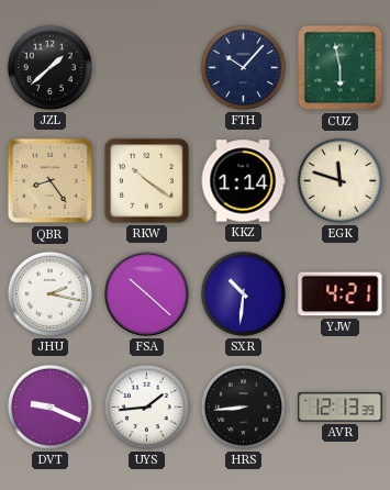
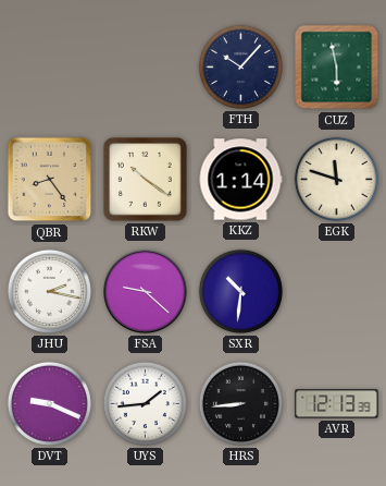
JZL: 1:38 -> none (49, 67)
FSA: 10:22 -> 9:22 (146, 292)
YJW: 4:21 -> none (341, 294)
